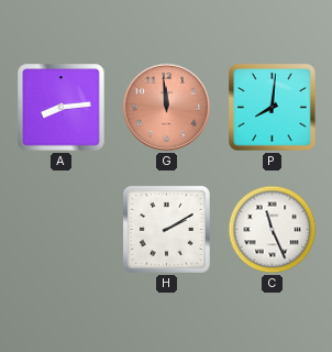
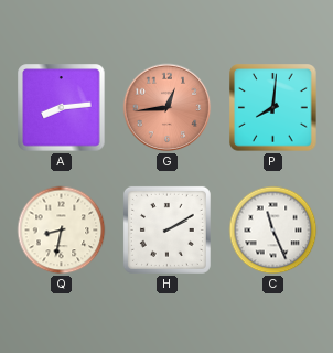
G: 11:59 -> 12:44 (168, 108)
Q: none -> 8:32 (62, 231)
